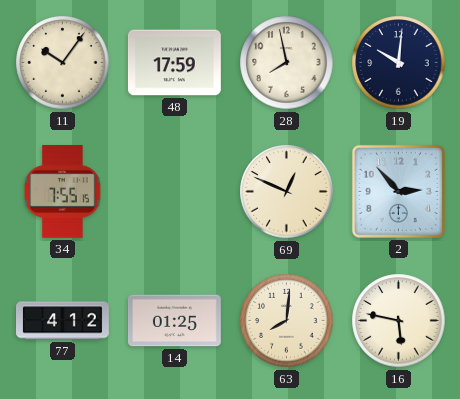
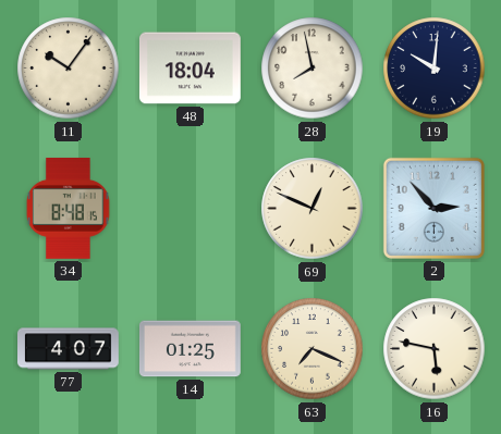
48: 17:59 -> 18:04 (191, 69)
34: 7:55 -> 8:48 (69, 209)
77: 4:12 -> 4:07 (69, 349)
63: 8:01 -> 7:19 (313, 349)
